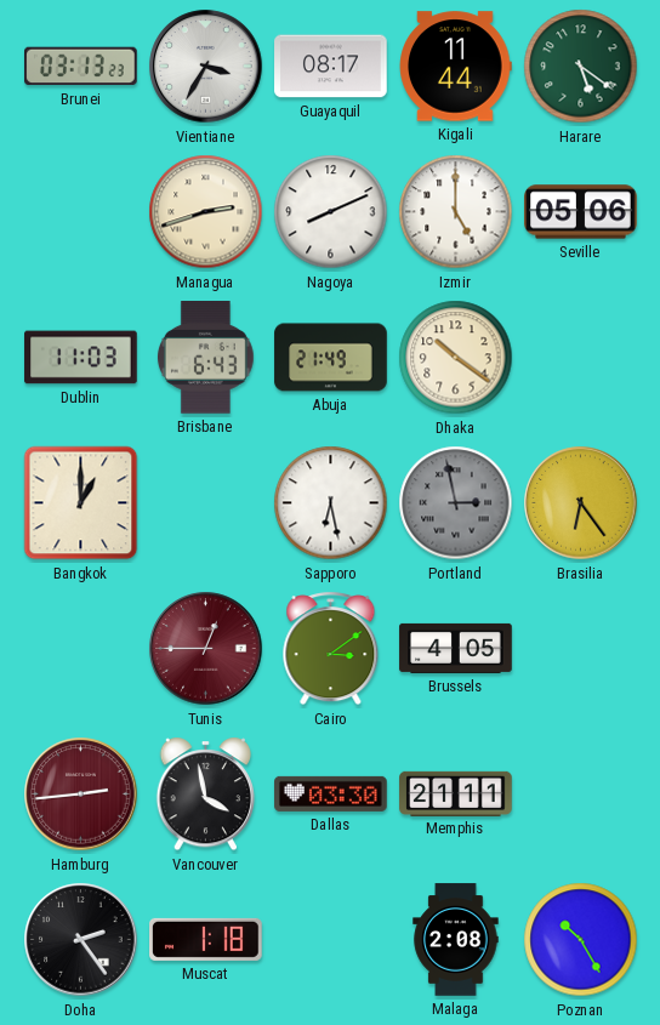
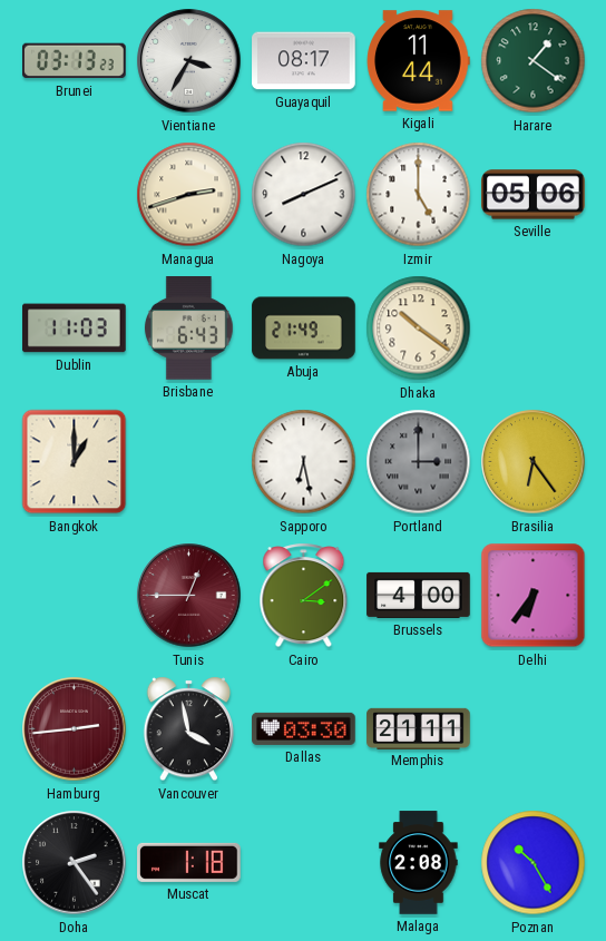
Harare: 5:21 -> 1:21 (534, 61)
Portland: 2:58 -> 3:00 (419, 462)
Brussels: 4:05 -> 4:00 (419, 595)
Delhi: none -> 6:36 (534, 596)
